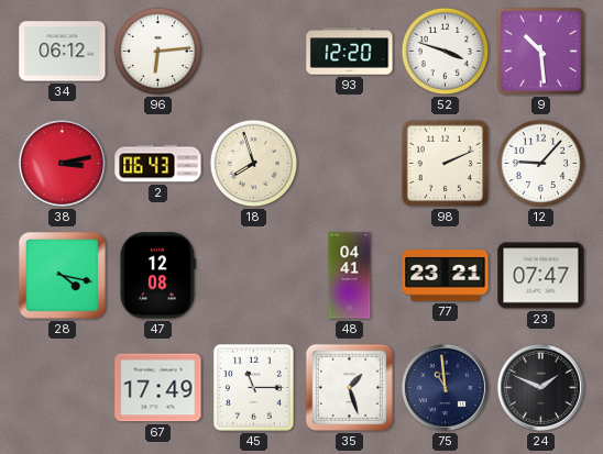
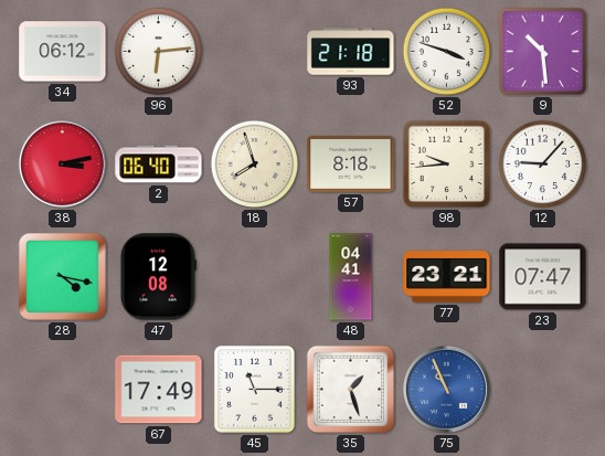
93: 12:20 -> 21:18 (351, 52)
2: 06:43 -> 06:40 (159, 165)
57: none -> 8:18 (351, 163)
98: 2:11 -> 9:44 (447, 165)
75: 10:59 -> 10:56 (446, 389)
75 dial: navy -> blue (446, 389)
24: 1:49 -> none (540, 387)
